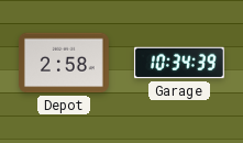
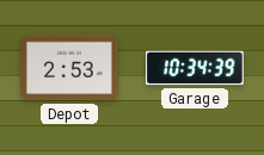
Depot: 2:58 -> 2:53 (70, 68)
